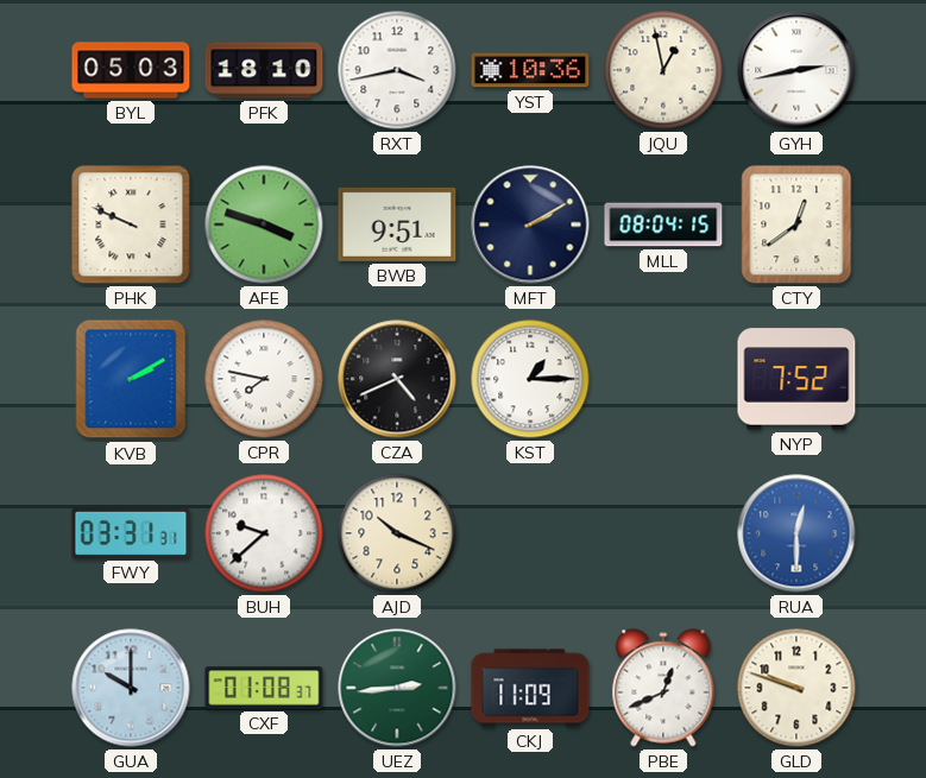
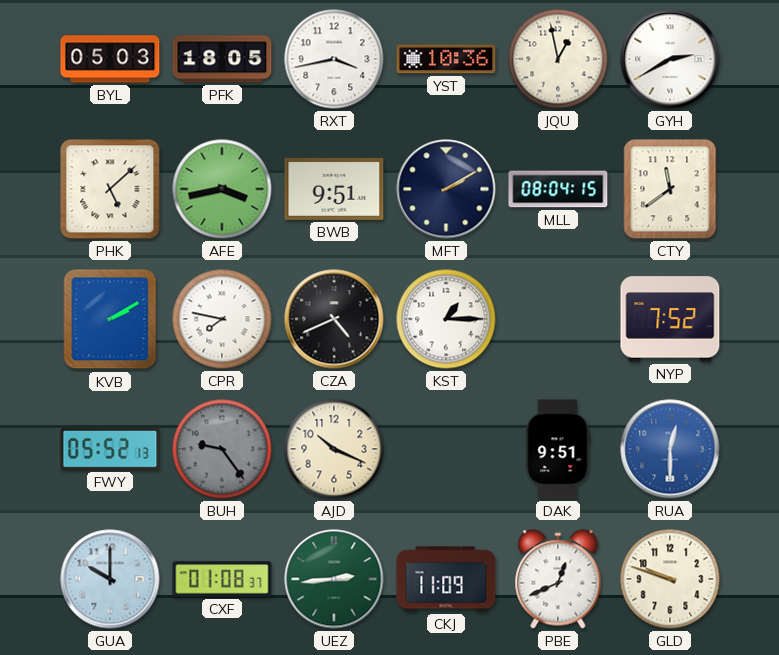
PFK: 18:10 -> 18:05 (222, 59)
GYH: 2:43 -> 2:40 (670, 59)
PHK: 9:49 -> 5:08 (110, 189)
AFE: 3:48 -> 3:43 (222, 189)
CTY: 12:39 -> 11:39 (670, 189)
FWY: 03:31 -> 05:52 (110, 449)
BUH: 9:38 -> 9:24 (222, 449)
BUH dial: white -> grey (222, 449)
DAK: none -> 9:51 (558, 449)
